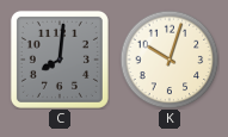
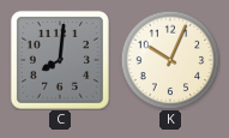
K: 10:03 -> 10:04 (170, 60)
